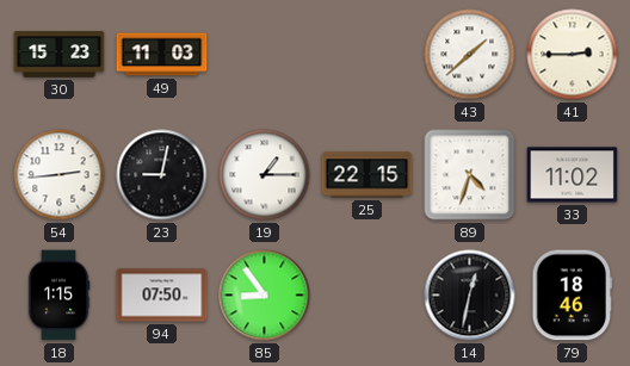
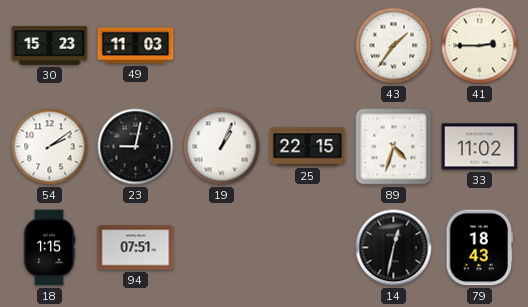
43: 1:38 -> 1:36 (394, 46)
54: 2:44 -> 2:09 (50, 147)
19: 1:15 -> 1:04 (222, 147)
94: 07:50 -> 07:51 (136, 248)
85: 8:54 -> none (265, 296)
79: 18:46 -> 18:43 (480, 248)
